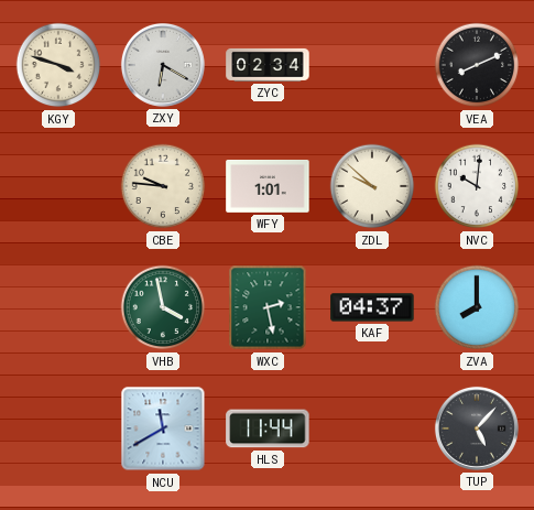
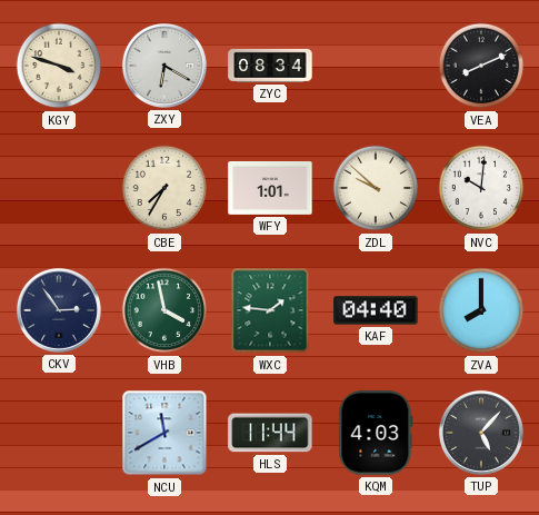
ZYC: 02:34 -> 08:34 (270, 66)
CBE: 9:46 -> 7:35 (164, 188)
CKV: none -> 2:54 (59, 310)
WXC: 2:28 -> 1:46 (270, 310)
KAF: 04:37 -> 04:40 (376, 310)
KQM: none -> 4:03 (376, 433)
